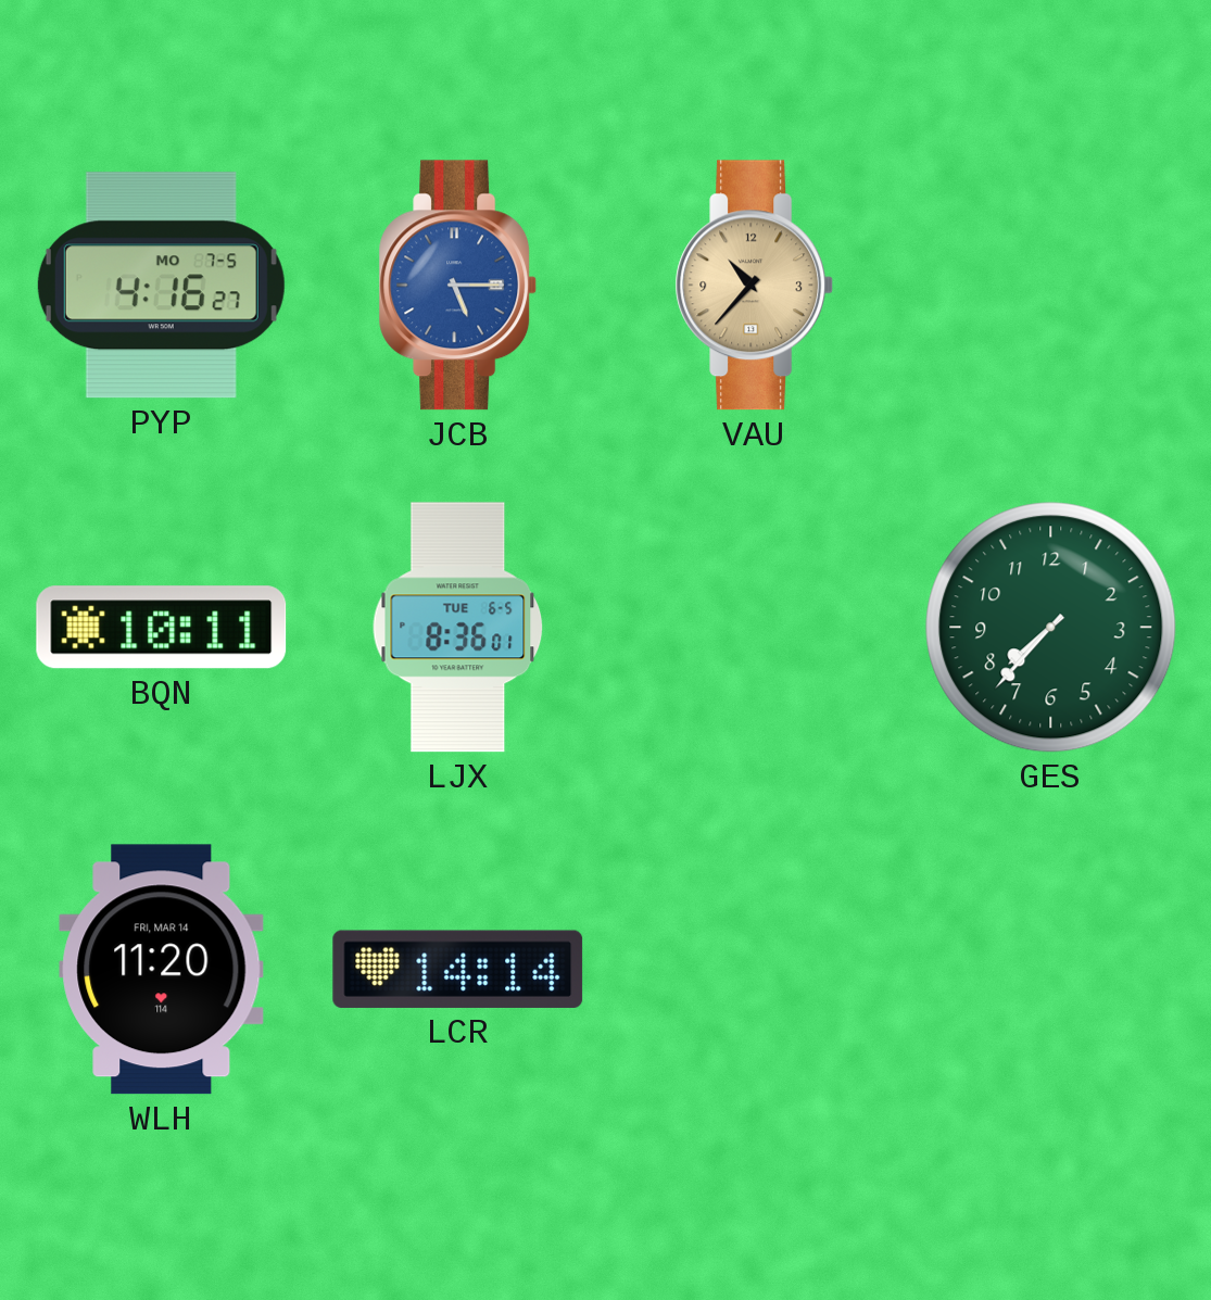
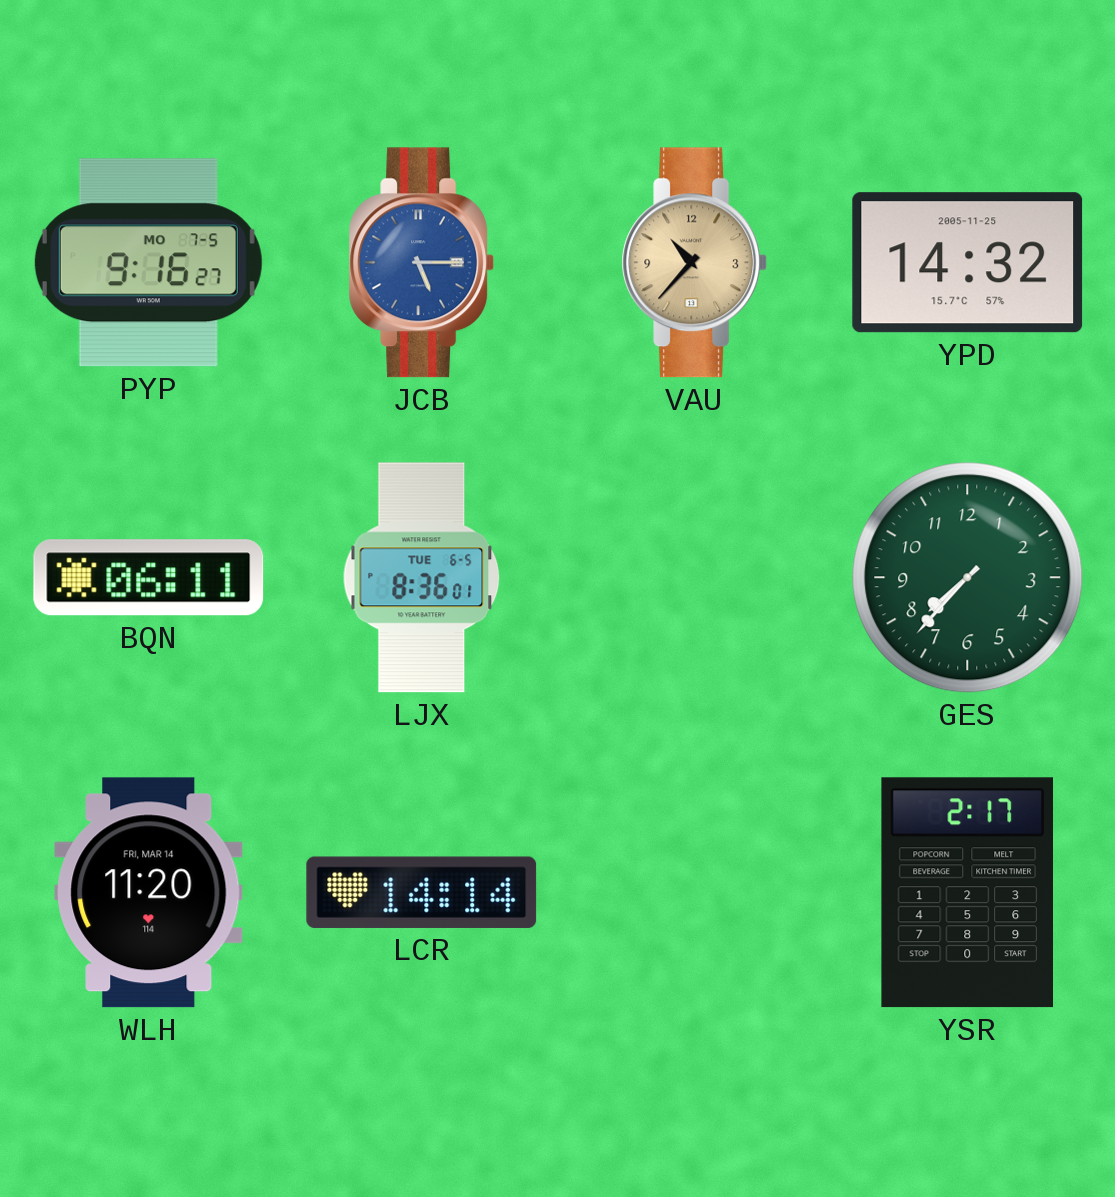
PYP: 4:16 -> 9:16 (148, 263)
YPD: none -> 14:32 (968, 263)
BQN: 10:11 -> 06:11 (149, 578)
YSR: none -> 2:17 (967, 893)
